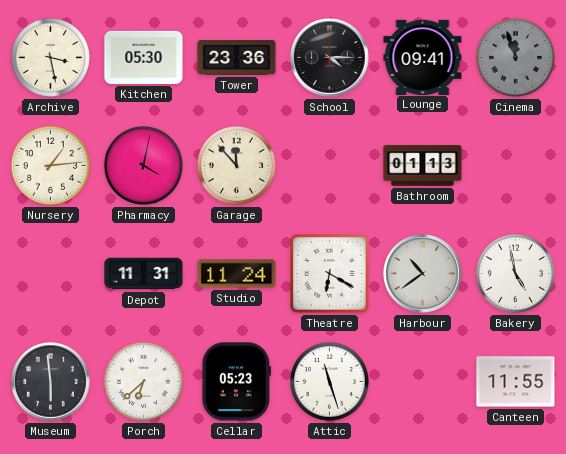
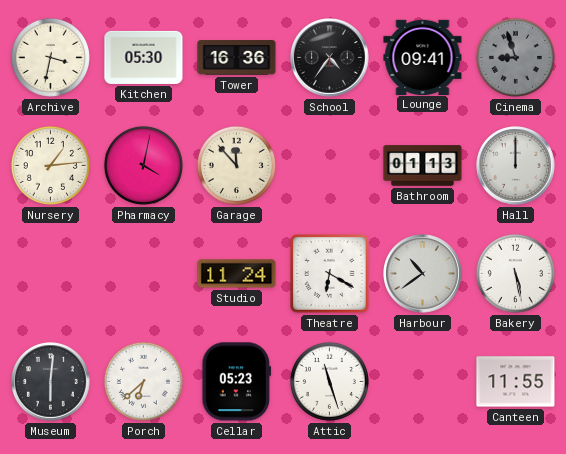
Archive: 3:28 -> 3:32 (50, 57)
Tower: 23:36 -> 16:36 (237, 58)
School: 4:15 -> 4:36 (330, 58)
Cinema: 11:57 -> 8:57 (515, 57)
Hall: none -> 12:00 (516, 166)
Depot: 11:31 -> none (144, 274)
Bakery: 4:58 -> 5:28 (515, 273)
Museum: 5:59 -> 6:01 (51, 382)
